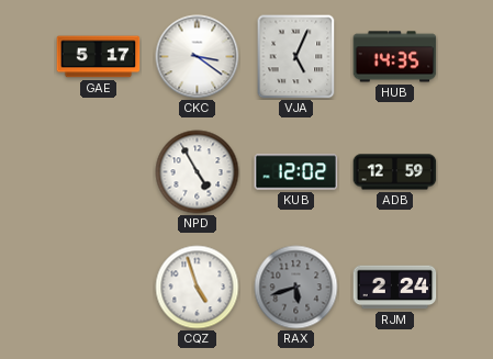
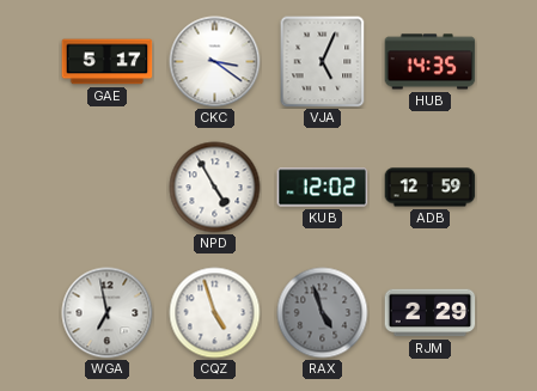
WGA: none -> 6:58 (108, 313)
RAX: 5:42 -> 4:57 (323, 313)
RJM: 2:24 -> 2:29 (431, 313)
